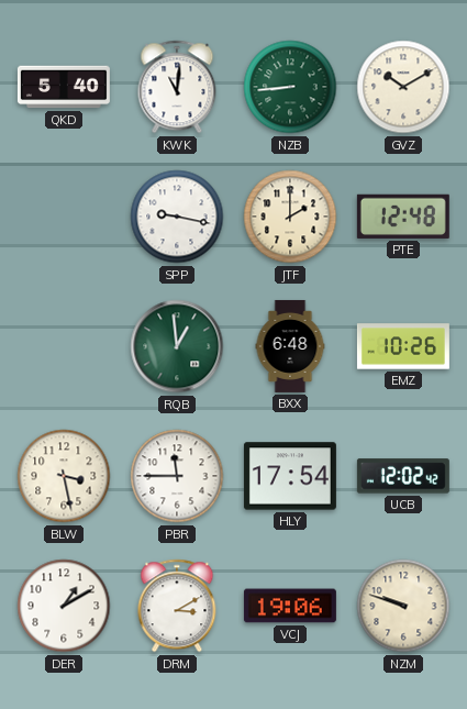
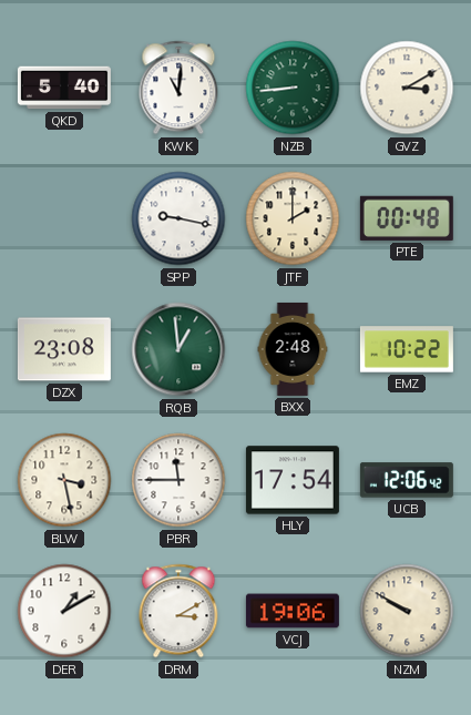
GVZ: 10:10 -> 3:10 (407, 88)
PTE: 12:48 -> 00:48 (407, 218)
DZX: none -> 23:08 (64, 349)
BXX: 6:48 -> 2:48 (293, 349)
EMZ: 10:26 -> 10:22 (407, 349)
UCB: 12:02 -> 12:06 (407, 480)
NZM: 9:48 -> 9:50 (407, 611)
